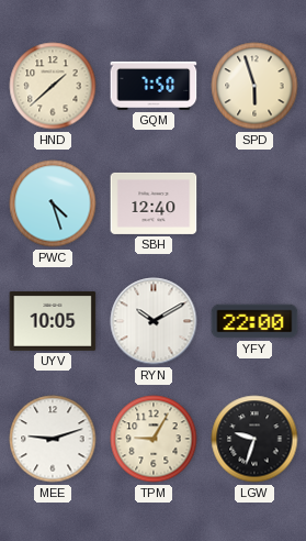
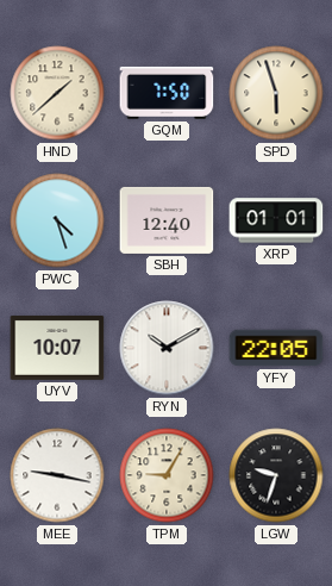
XRP: none -> 01:01 (276, 220)
UYV: 10:05 -> 10:07 (57, 348)
YFY: 22:00 -> 22:05 (276, 348)
MEE: 9:12 -> 9:17 (57, 475)
